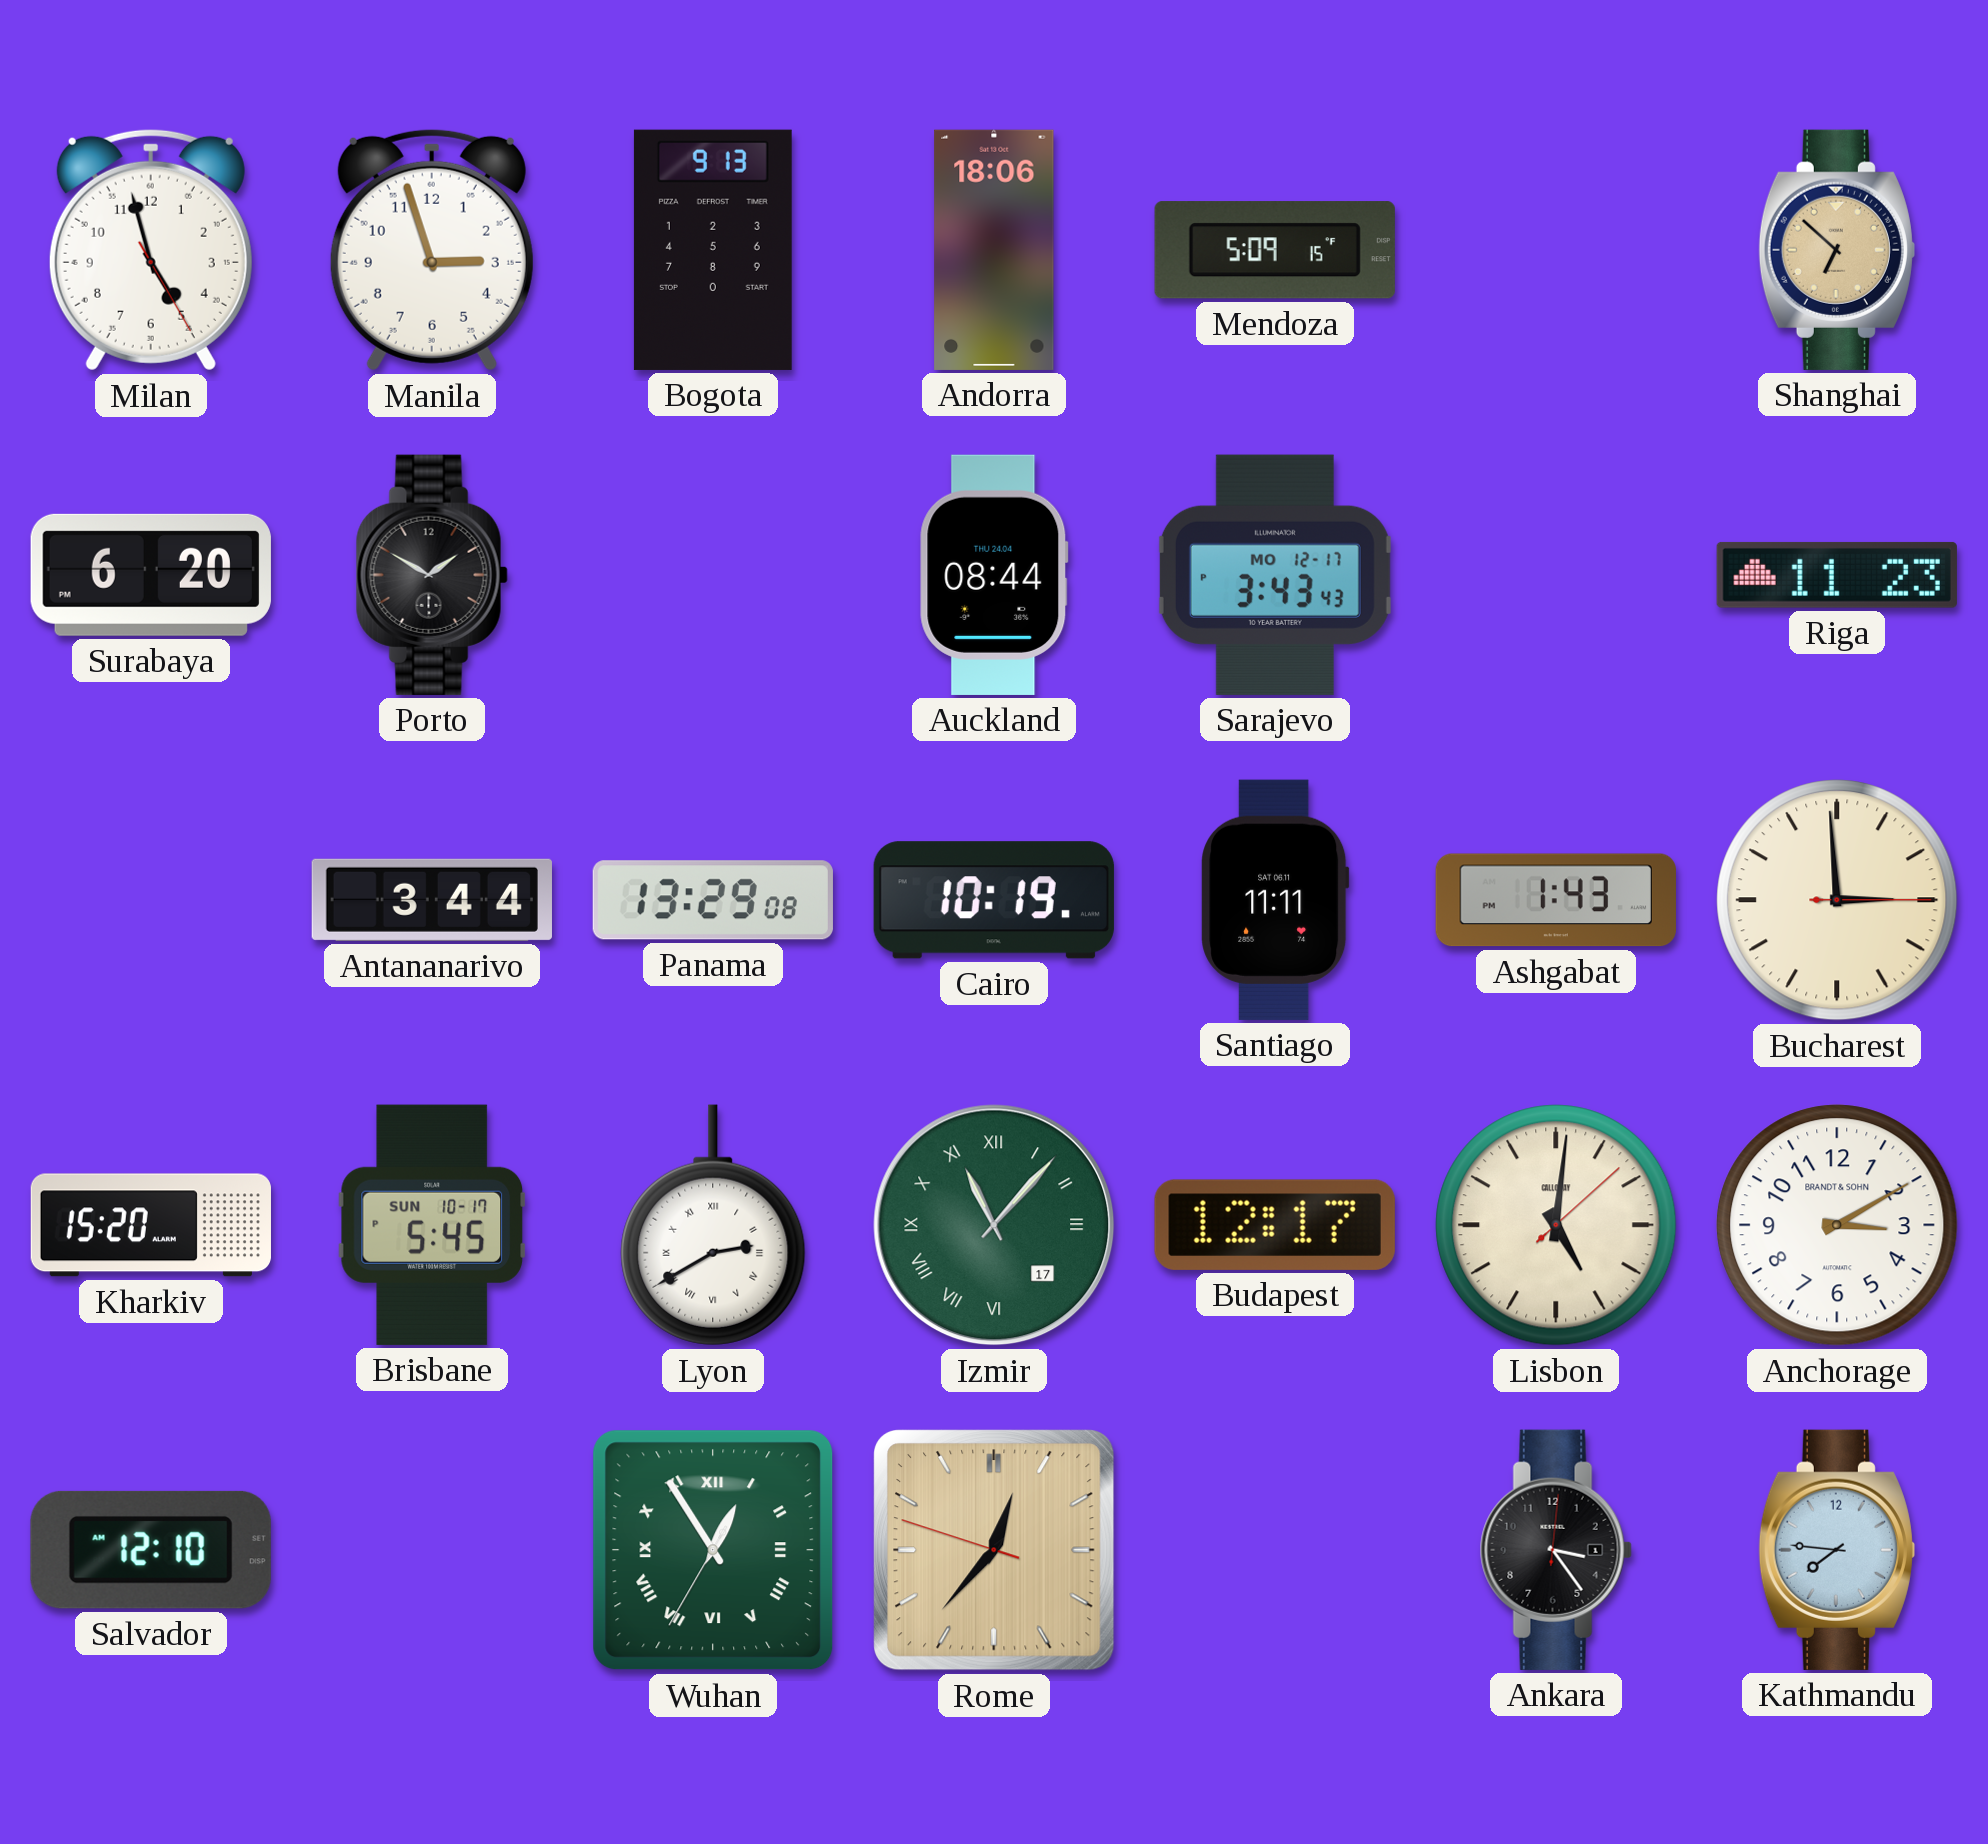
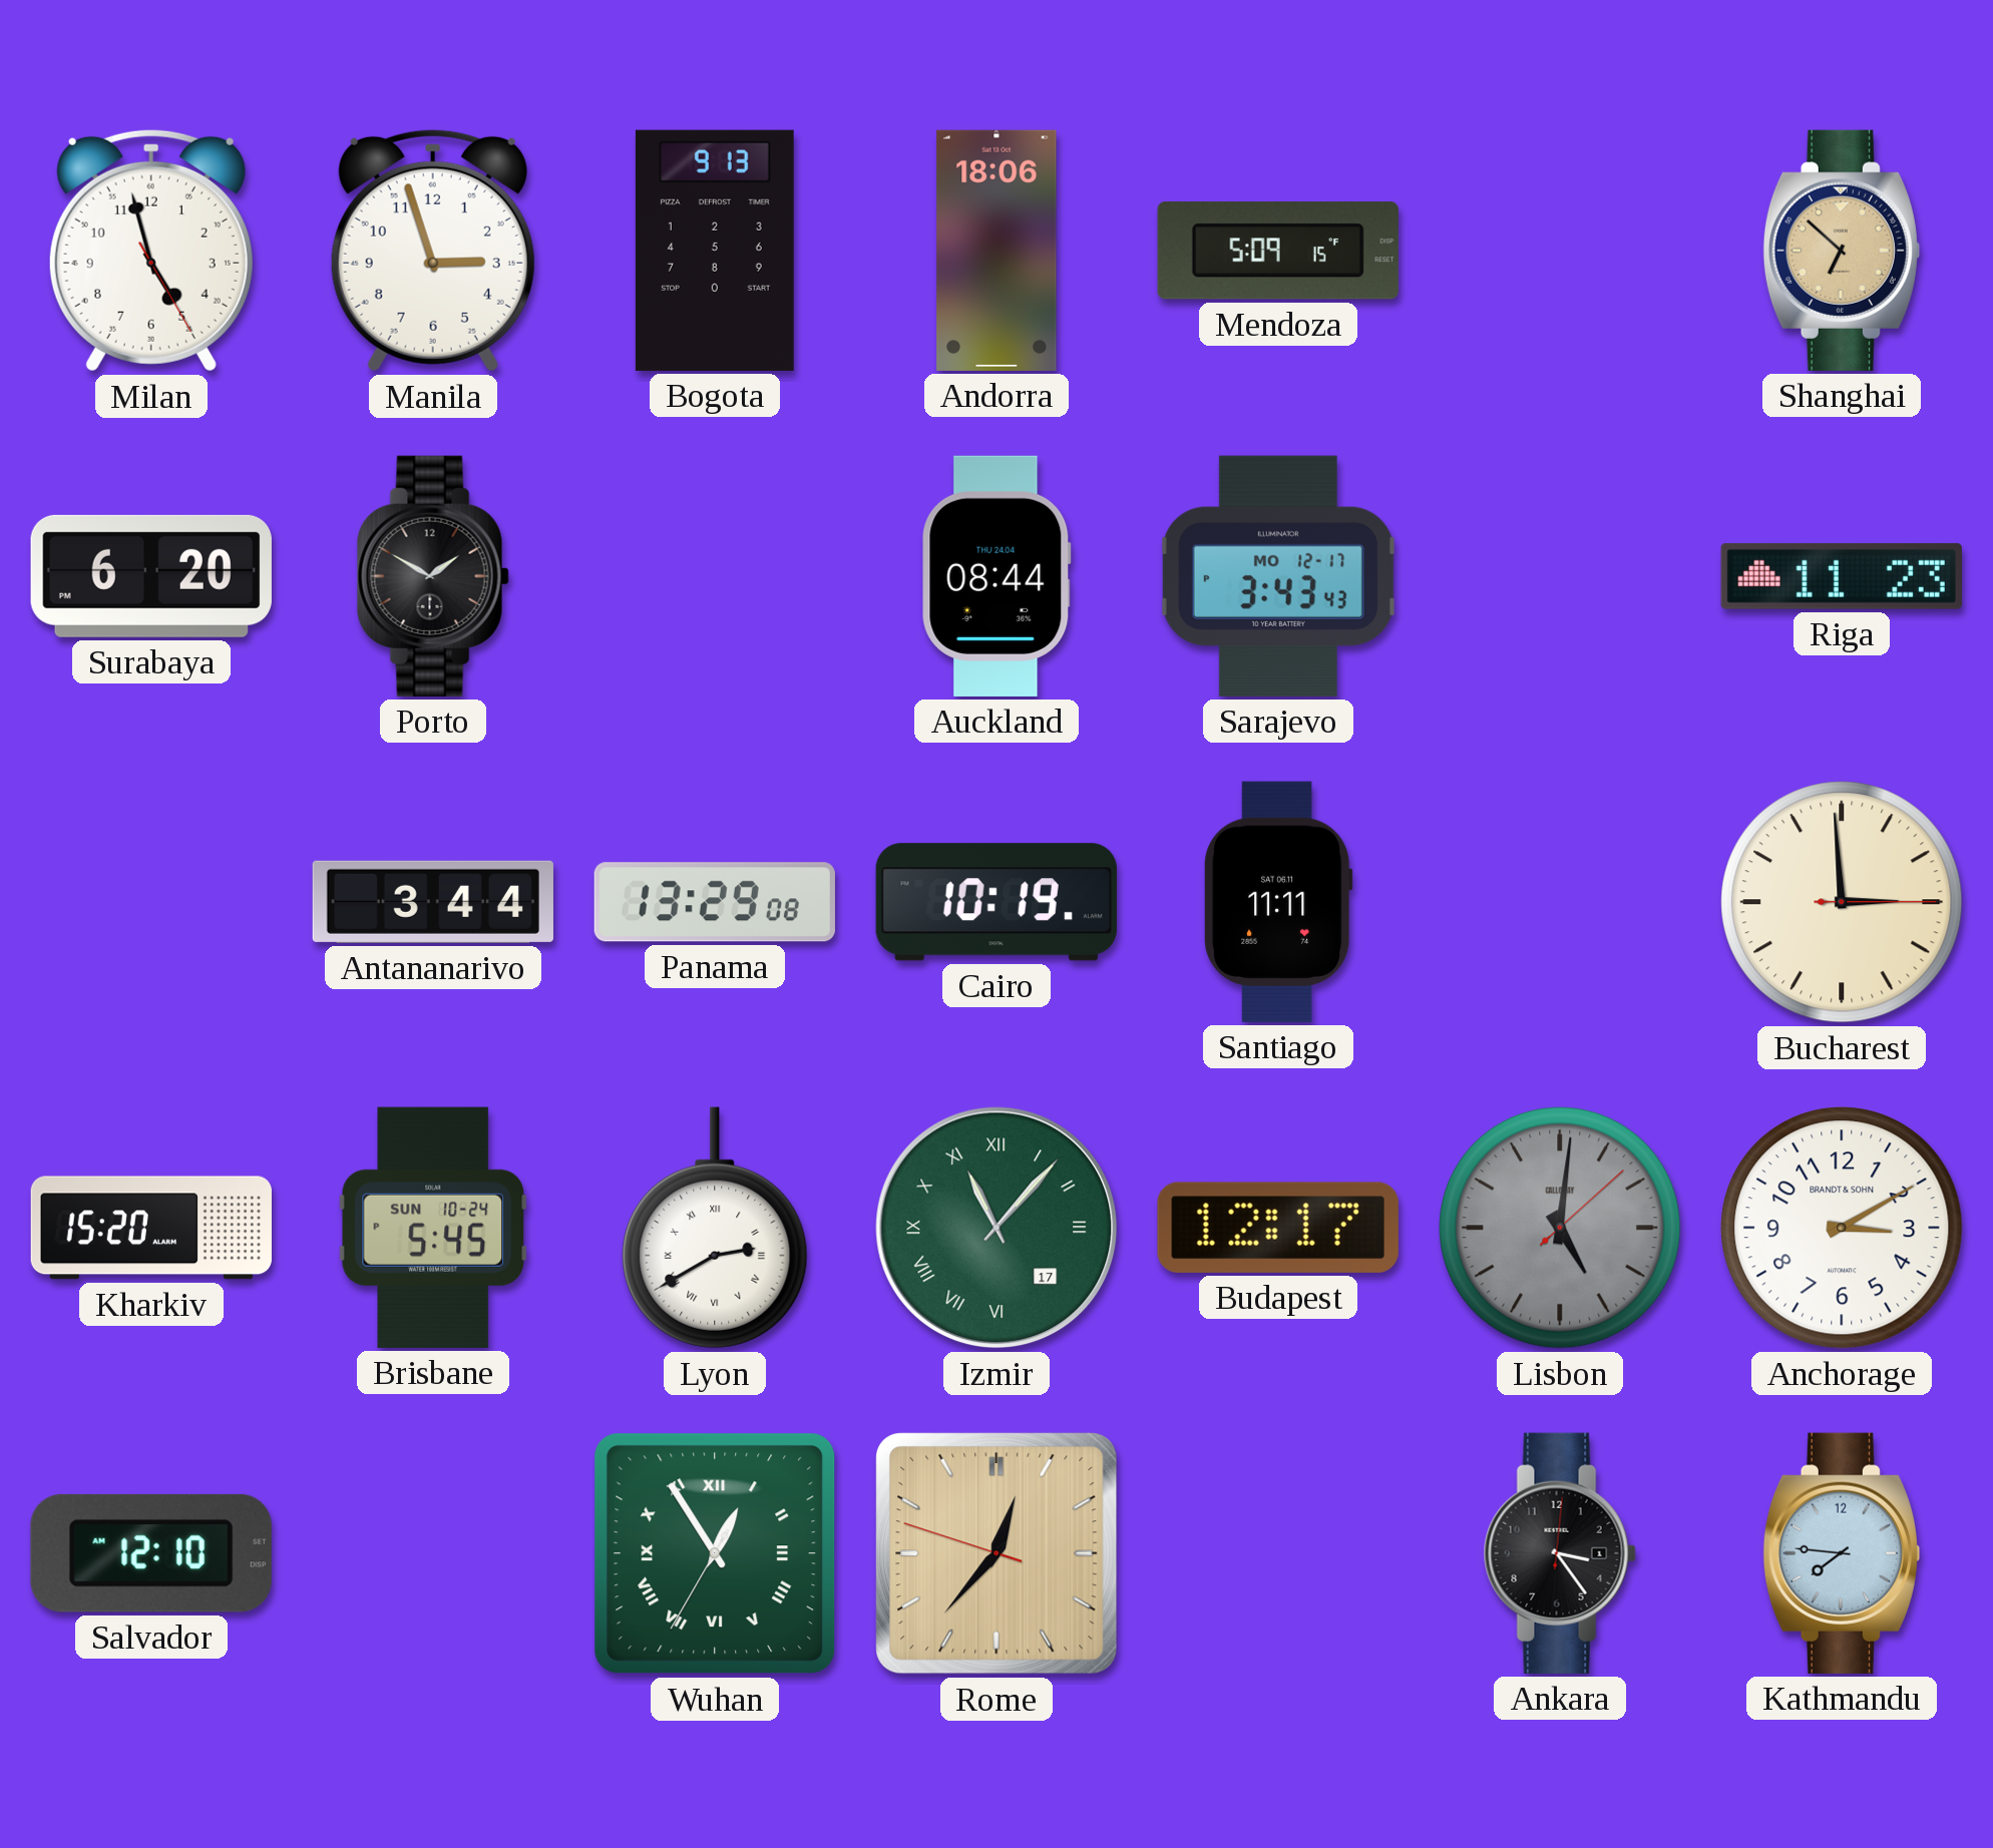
Ashgabat: 1:43 -> none (1556, 900)
Brisbane date: SUN 10-17 -> SUN 10-24 (433, 1228)
Lisbon dial: cream -> grey (1560, 1228)
